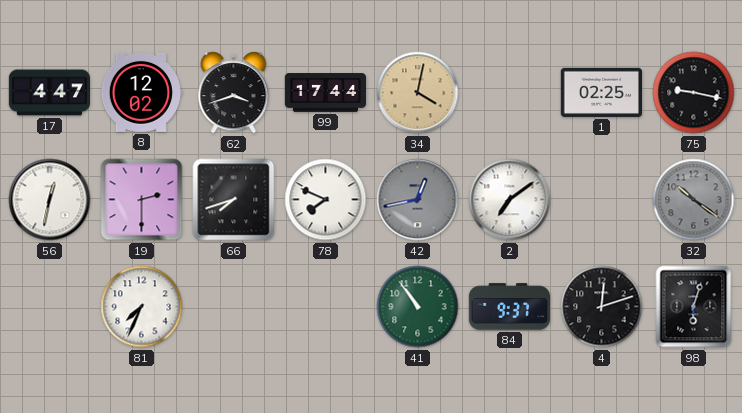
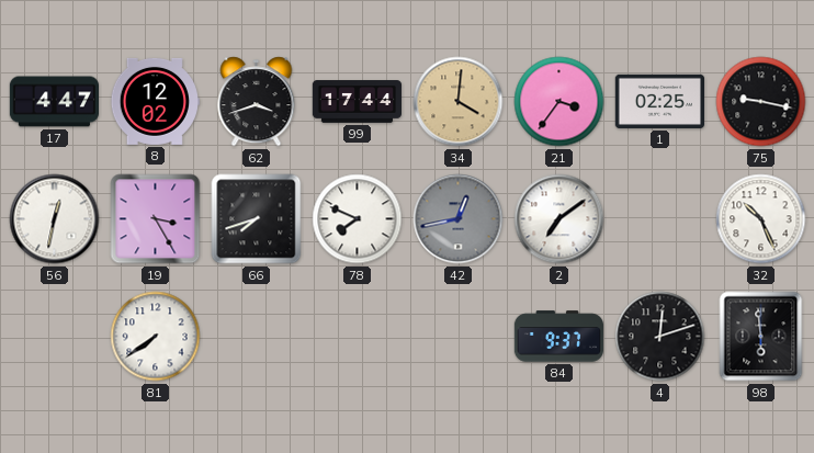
34: 4:02 -> 4:01 (459, 102)
21: none -> 3:36 (559, 102)
19: 2:30 -> 3:25 (156, 219)
32: 10:21 -> 10:26 (761, 219)
32 dial: grey -> white (761, 219)
81: 7:34 -> 7:39 (156, 337)
41: 10:54 -> none (418, 307)
98: 6:03 -> 5:59 (761, 337)
